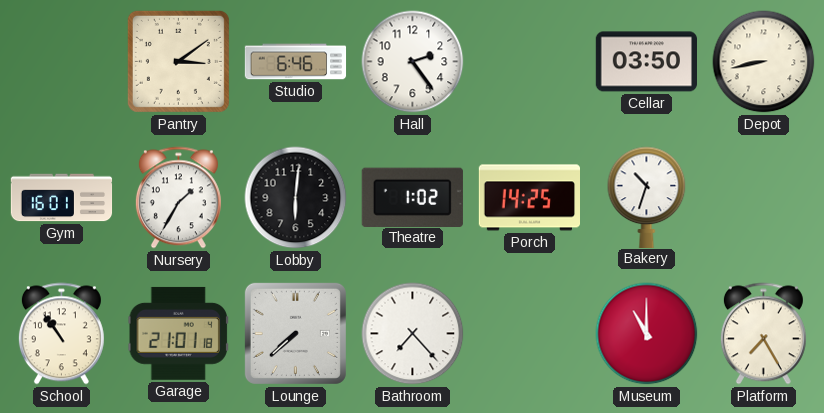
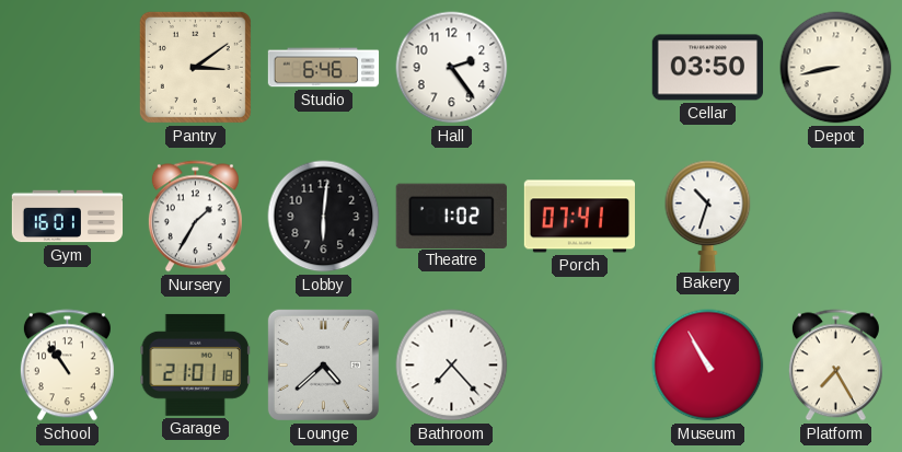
Porch: 14:25 -> 07:41 (579, 217)
Lounge: 7:38 -> 4:38 (323, 364)
Museum: 11:00 -> 10:55 (708, 366)
